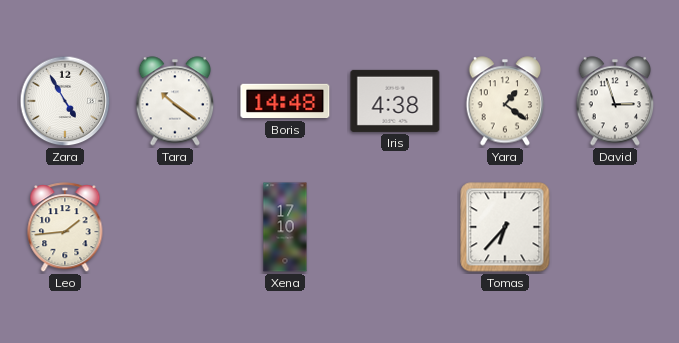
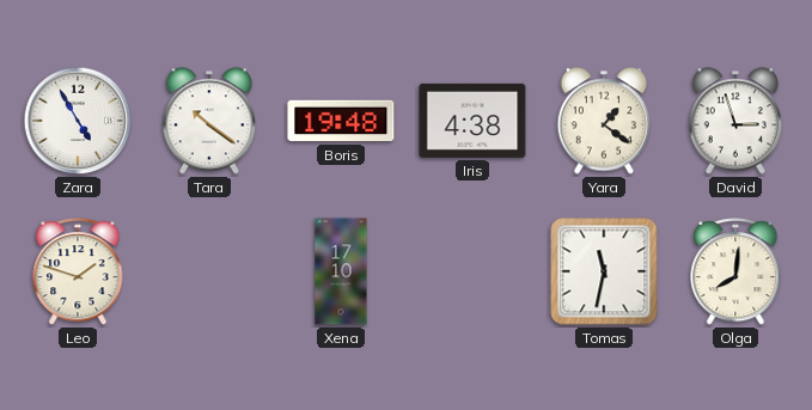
Boris: 14:48 -> 19:48 (341, 121)
Leo: 1:44 -> 1:48 (78, 273)
Tomas: 6:37 -> 11:32 (604, 271)
Olga: none -> 8:01 (735, 273)
